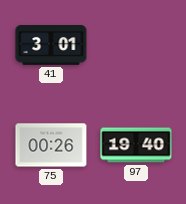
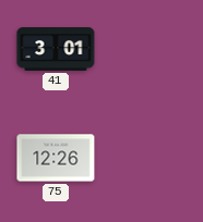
75: 00:26 -> 12:26 (56, 158)
97: 19:40 -> none (136, 145)
